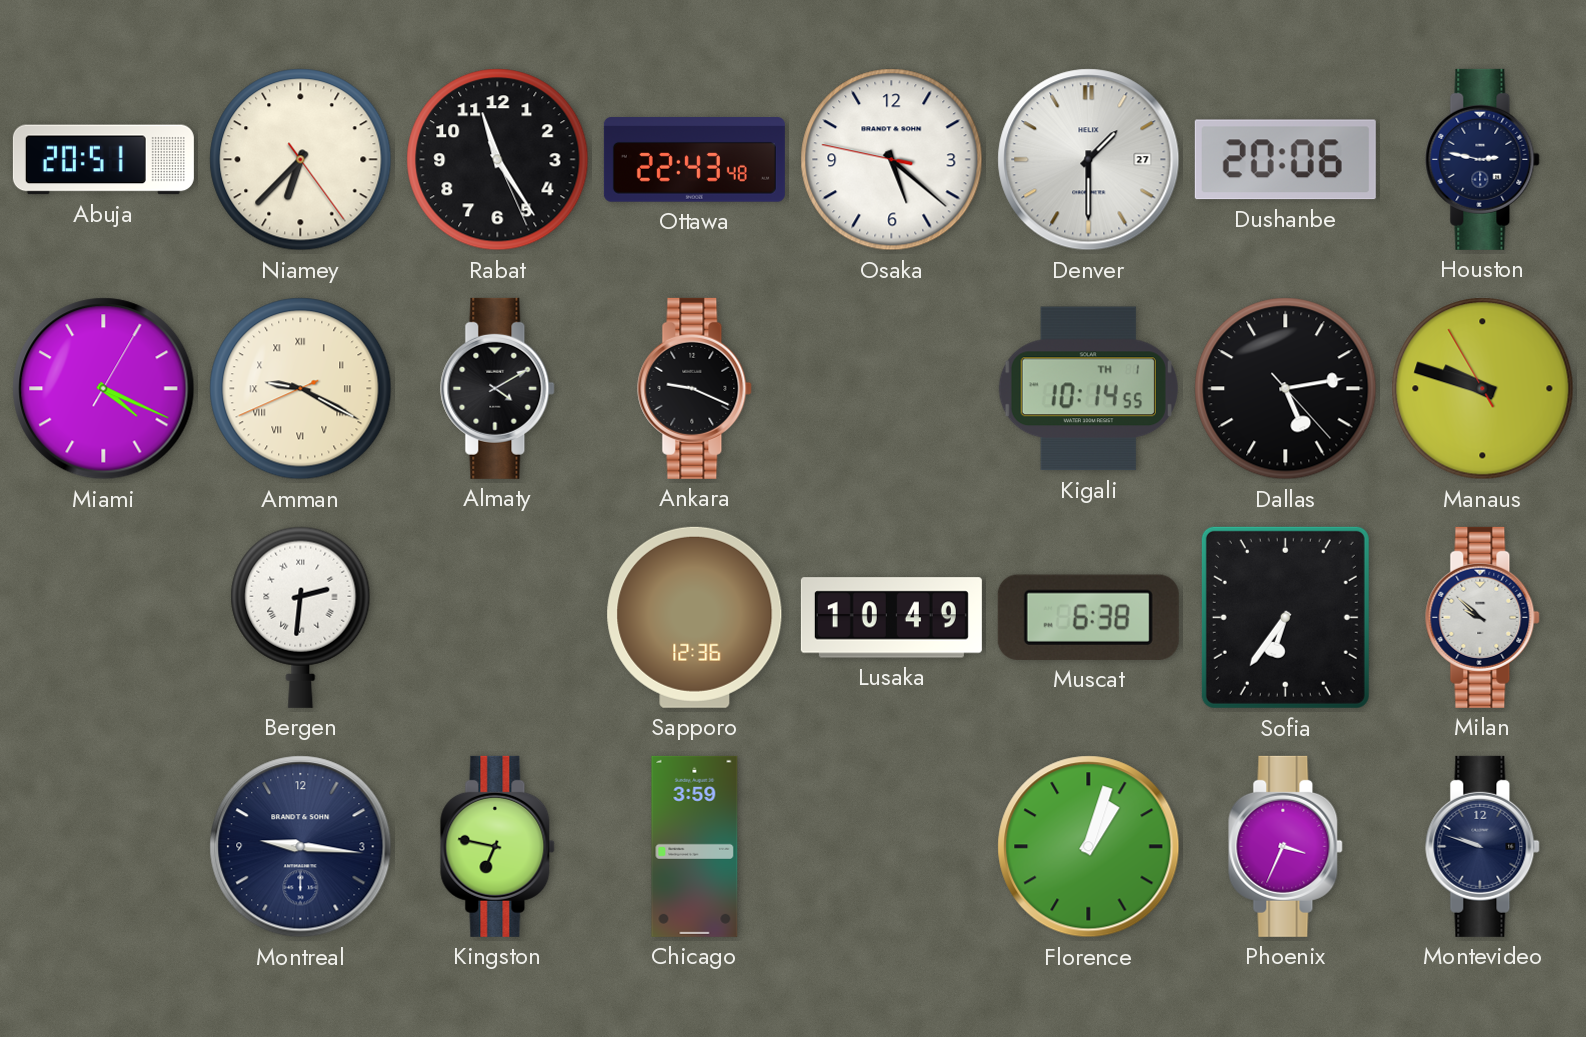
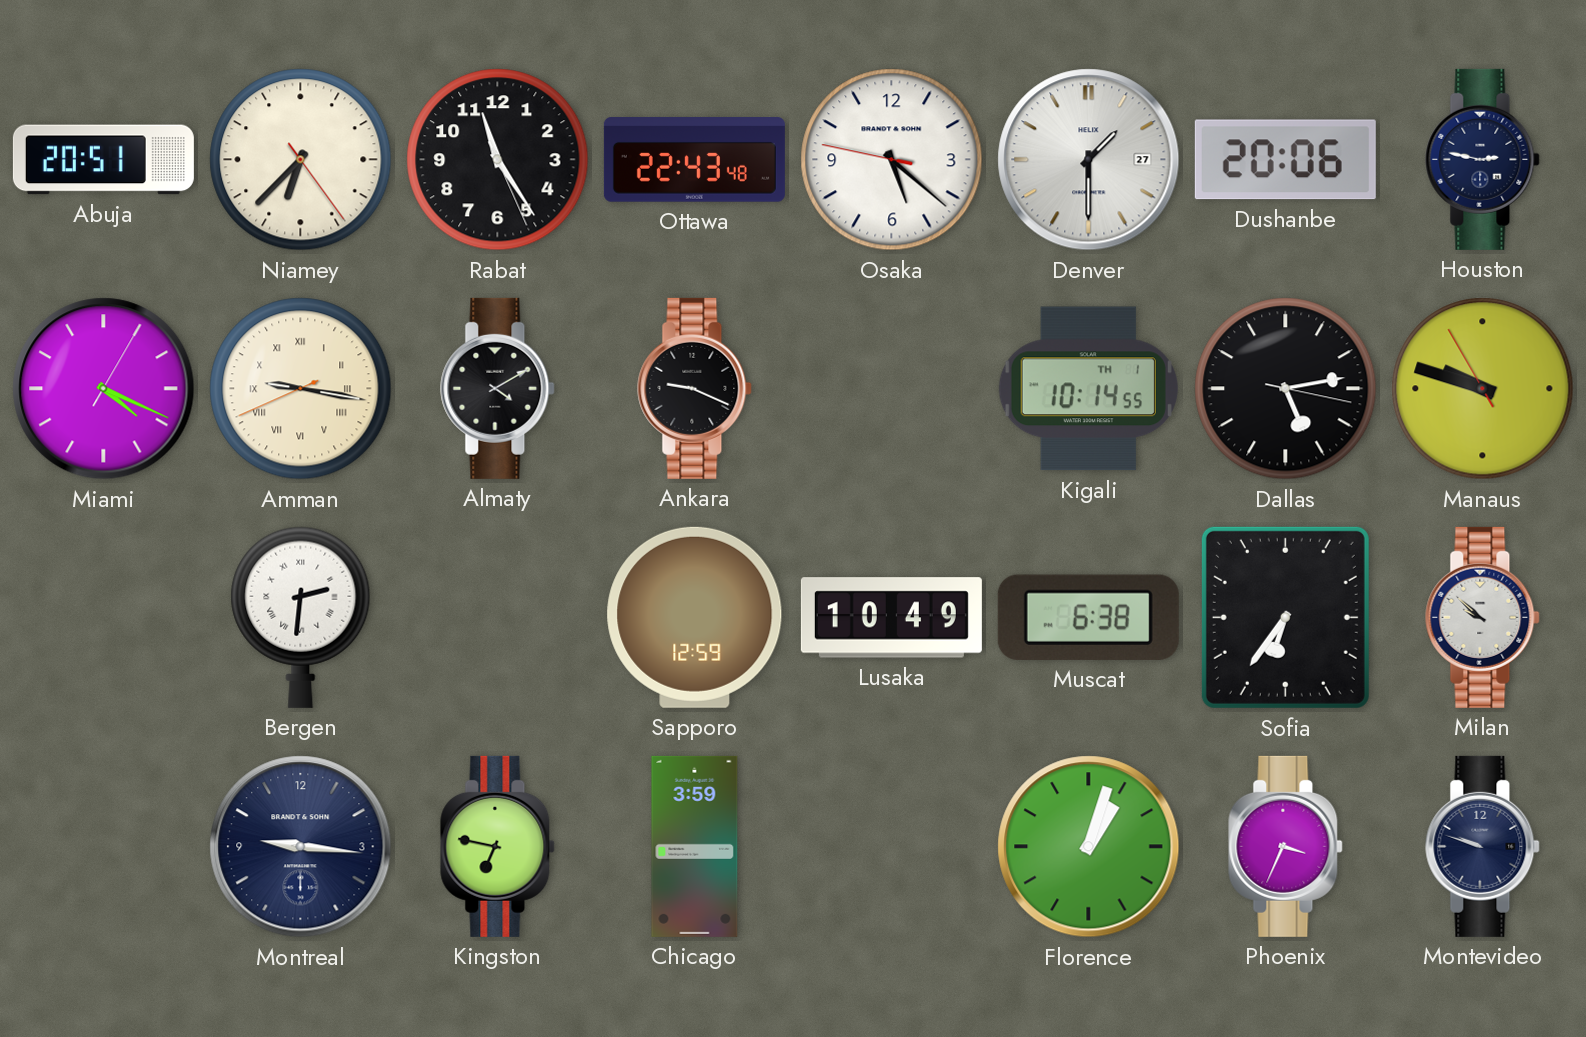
Amman: 9:19 -> 9:16 (301, 389)
Dallas: 5:13:23 -> 5:13:17 (1286, 389)
Sapporo: 12:36 -> 12:59 (695, 617)
